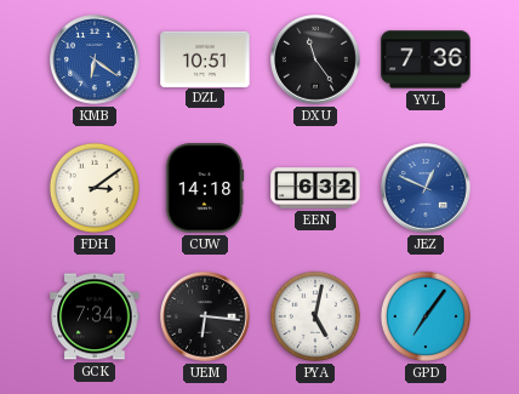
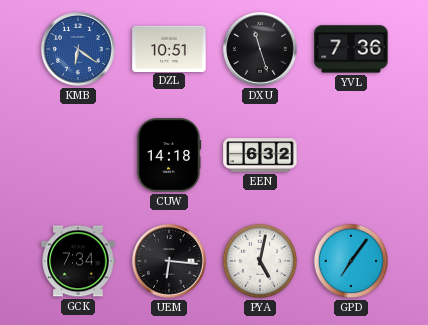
DXU: 11:24 -> 11:27 (260, 49)
FDH: 3:09 -> none (95, 188)
JEZ: 12:49 -> none (426, 188)
